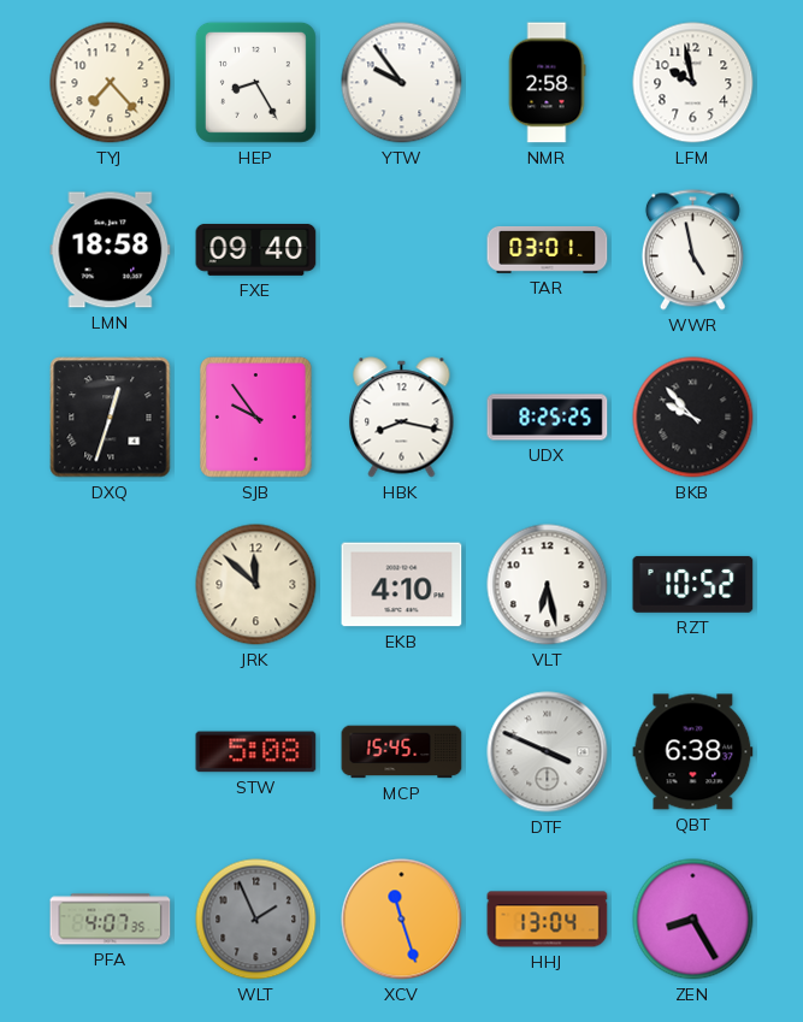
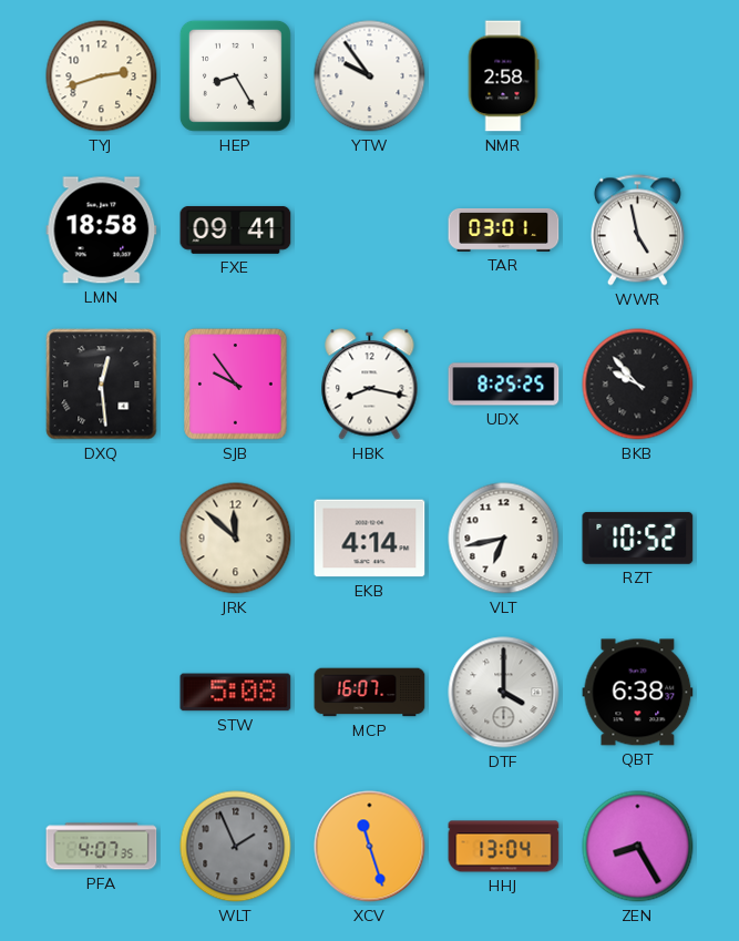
TYJ: 7:23 -> 2:42 (102, 76)
LFM: 9:58 -> none (693, 83)
FXE: 09:40 -> 09:41 (236, 229)
DXQ: 12:33 -> 12:29 (102, 385)
EKB: 4:10 -> 4:14 (370, 539)
VLT: 6:28 -> 6:43 (504, 539)
MCP: 15:45 -> 16:07 (370, 693)
DTF: 3:49 -> 4:00 (504, 693)
